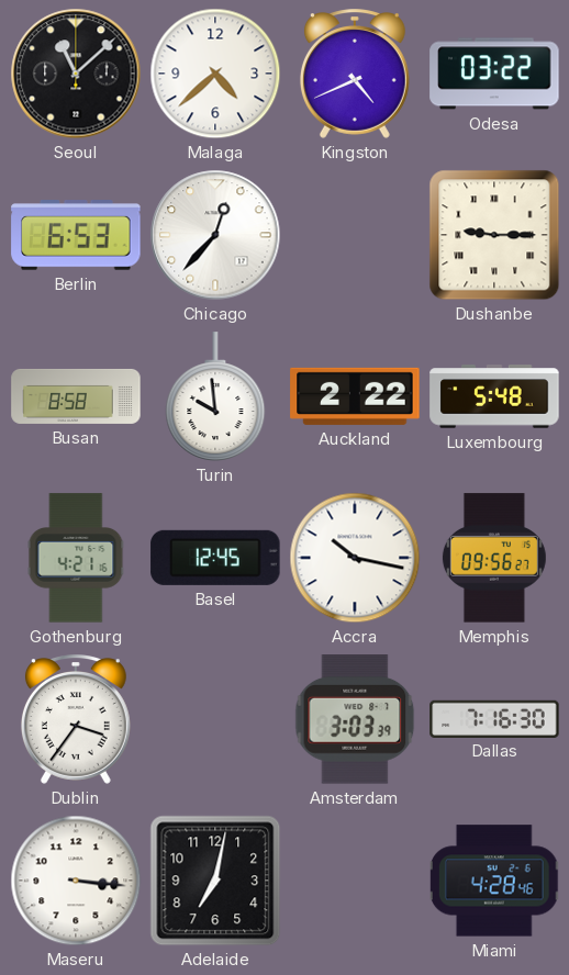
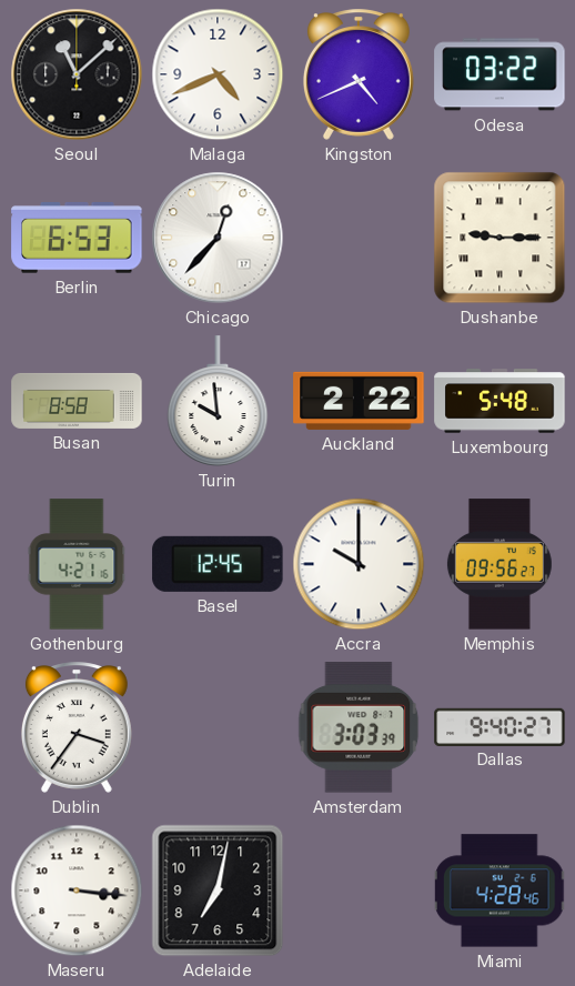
Malaga: 4:38 -> 4:41 (218, 74)
Accra: 10:17 -> 10:00 (359, 564)
Dallas: 7:16 -> 9:40 (500, 726)
